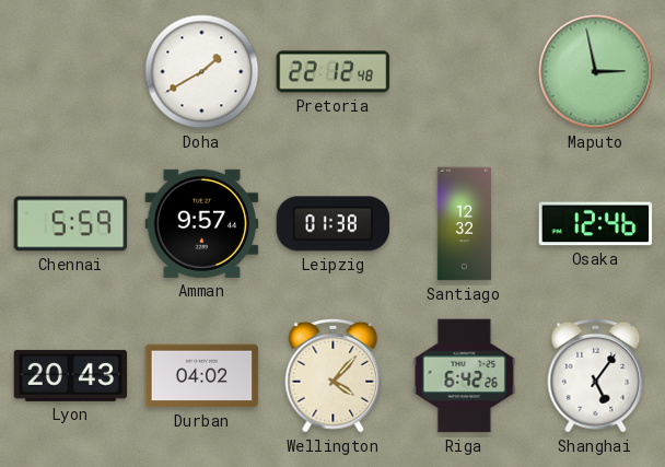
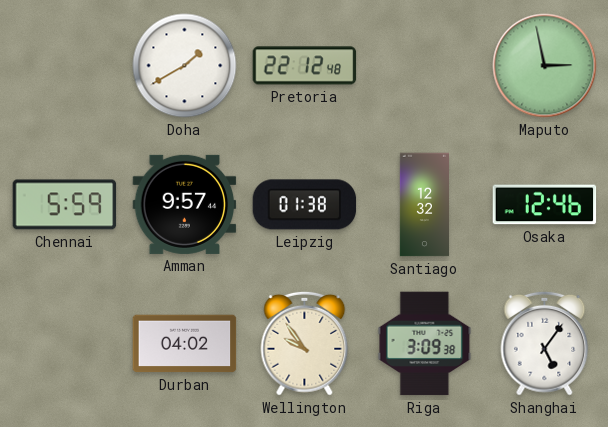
Lyon: 20:43 -> none (71, 375)
Wellington: 4:07 -> 9:54 (305, 343)
Riga: 6:42 -> 3:09 (425, 344)
